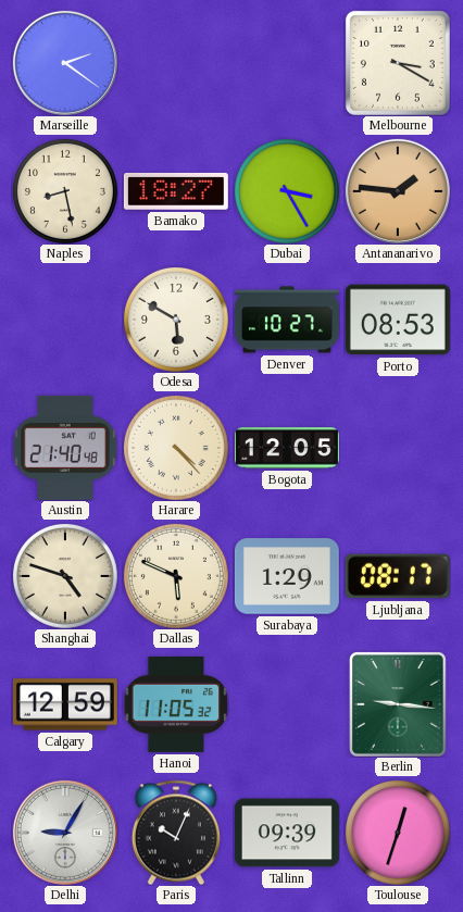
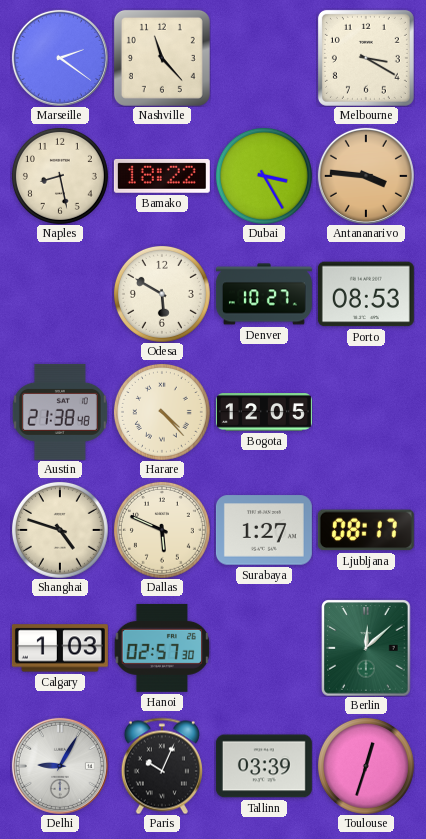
Nashville: none -> 11:23 (162, 58)
Bamako: 18:27 -> 18:22 (162, 176)
Antananarivo: 1:46 -> 3:46 (366, 176)
Austin: 21:40 -> 21:38 (60, 412)
Surabaya: 1:29 -> 1:27 (264, 530)
Calgary: 12:59 -> 1:03 (60, 648)
Hanoi: 11:05 -> 02:57 (162, 648)
Berlin: 9:16 -> 12:08 (366, 648)
Tallinn: 09:39 -> 03:39 (264, 766)
